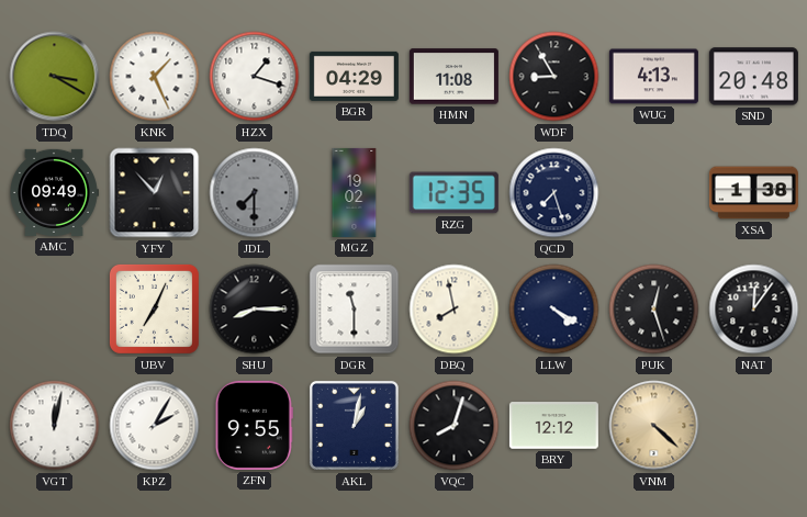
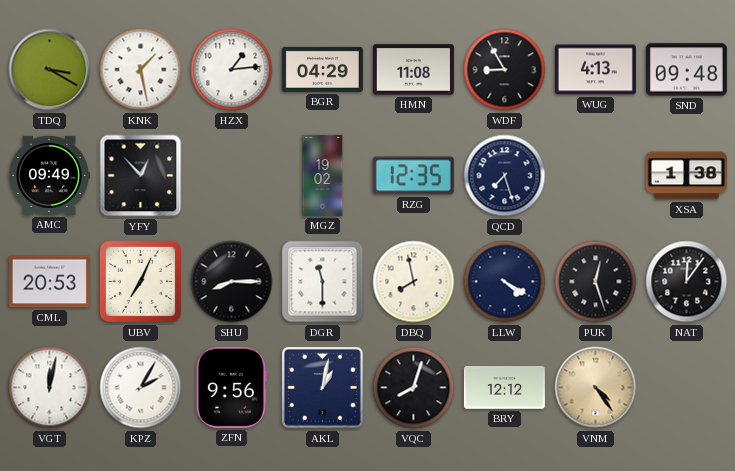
KNK: 1:26 -> 1:28 (141, 70)
HZX: 1:18 -> 1:14 (232, 70)
SND: 20:48 -> 09:48 (686, 70)
JDL: 7:30 -> none (255, 193)
CML: none -> 20:53 (49, 282)
ZFN: 9:55 -> 9:56 (231, 387)
VNM: 4:22 -> 4:24 (596, 388)
